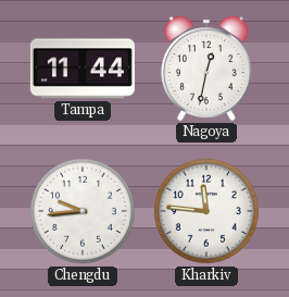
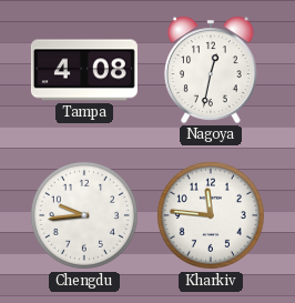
Tampa: 11:44 -> 4:08 (84, 70)
